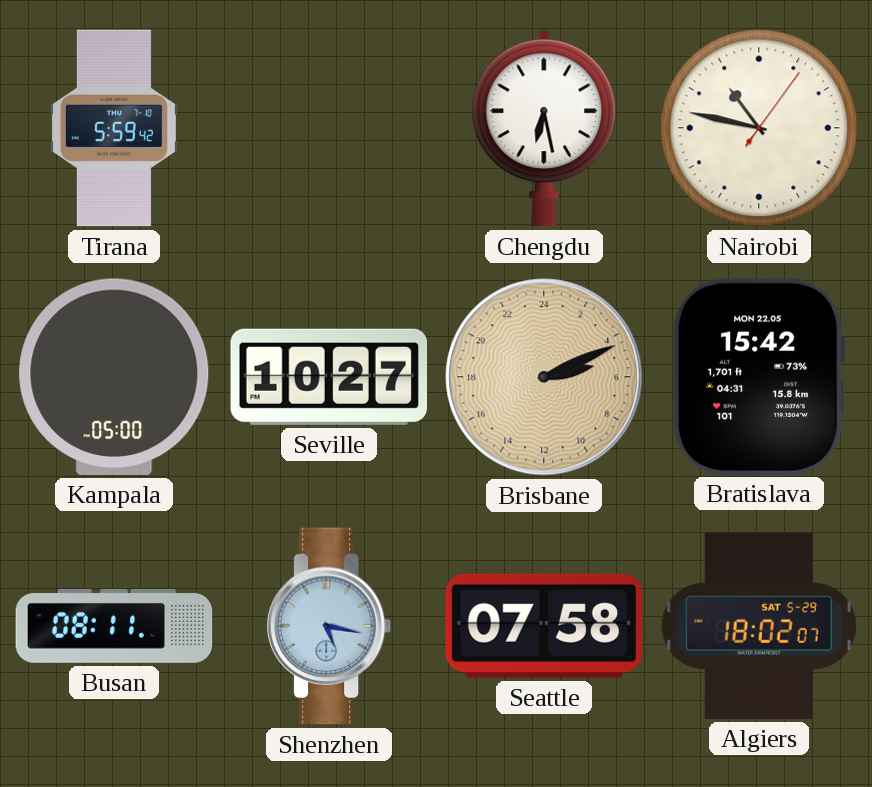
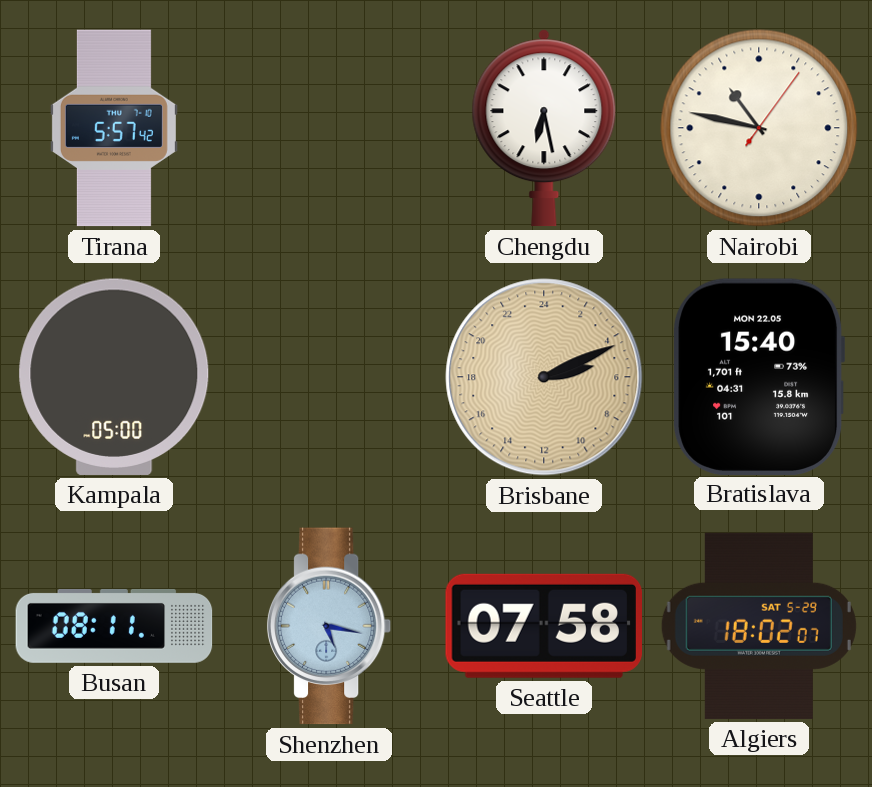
Tirana: 5:59 -> 5:57 (114, 128)
Seville: 10:27 -> none (328, 377)
Bratislava: 15:42 -> 15:40 (759, 376)
